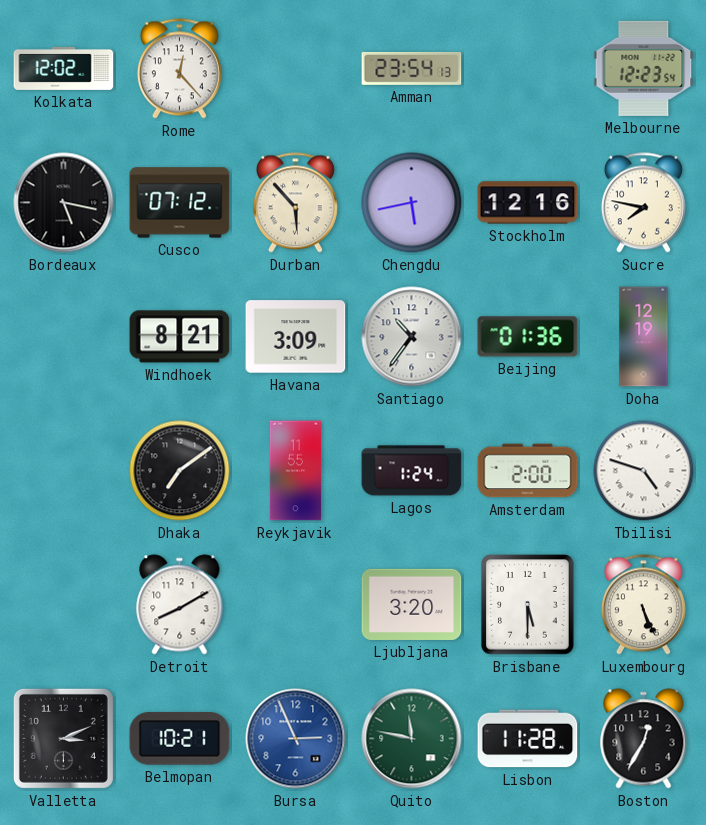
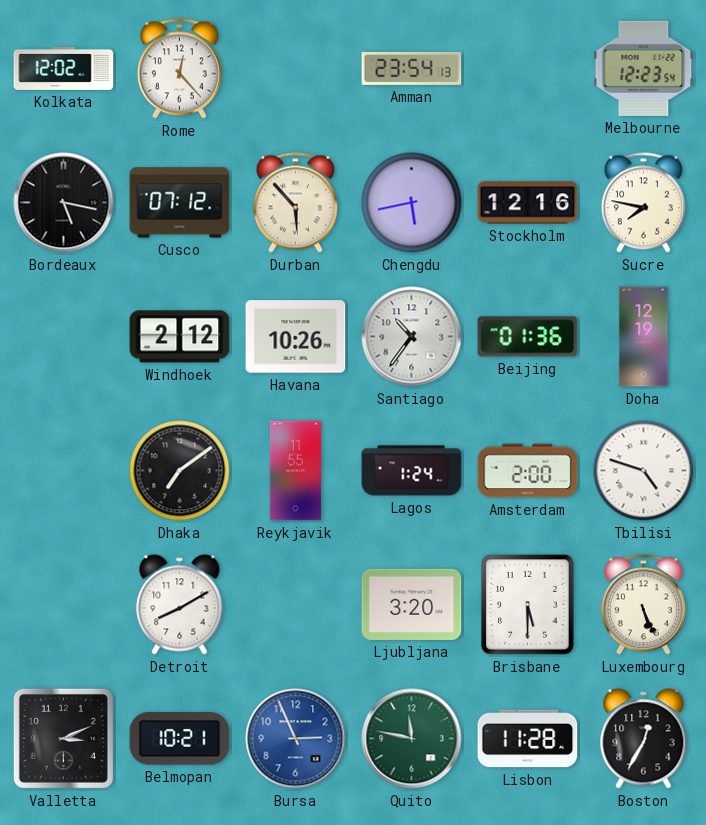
Windhoek: 8:21 -> 2:12 (180, 337)
Havana: 3:09 -> 10:26 (296, 337)
